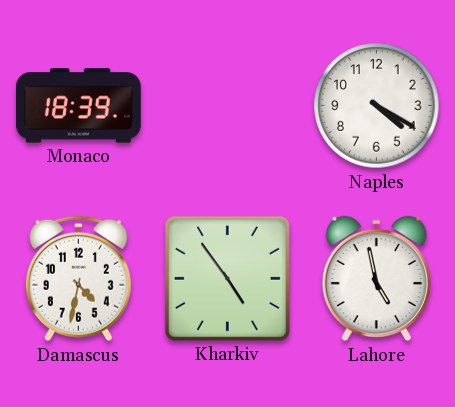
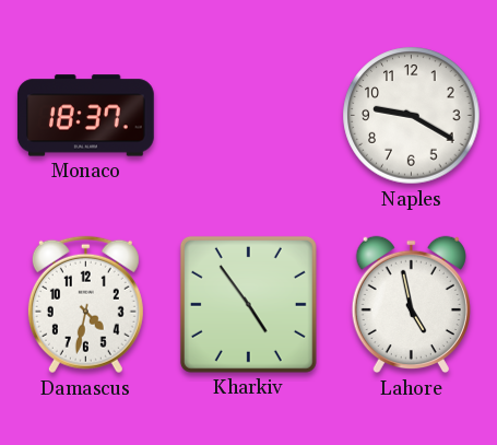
Monaco: 18:39 -> 18:37 (85, 116)
Naples: 4:20 -> 9:20 (412, 116)
